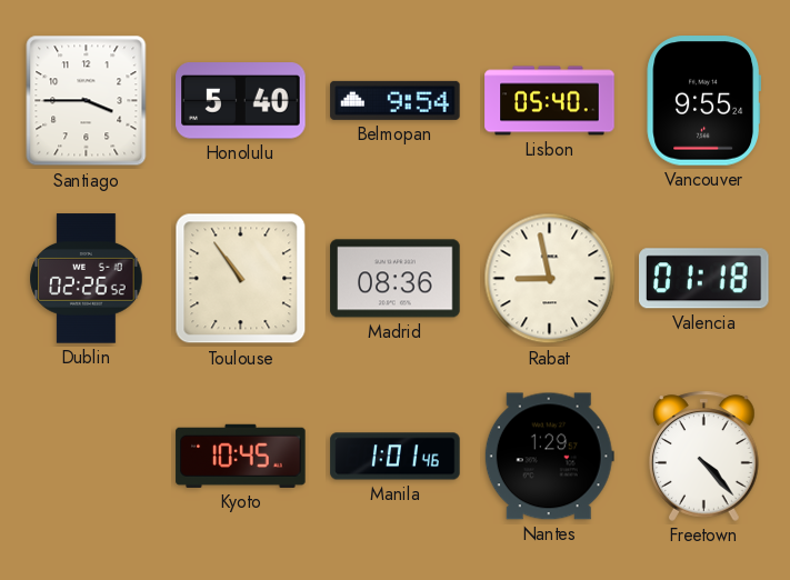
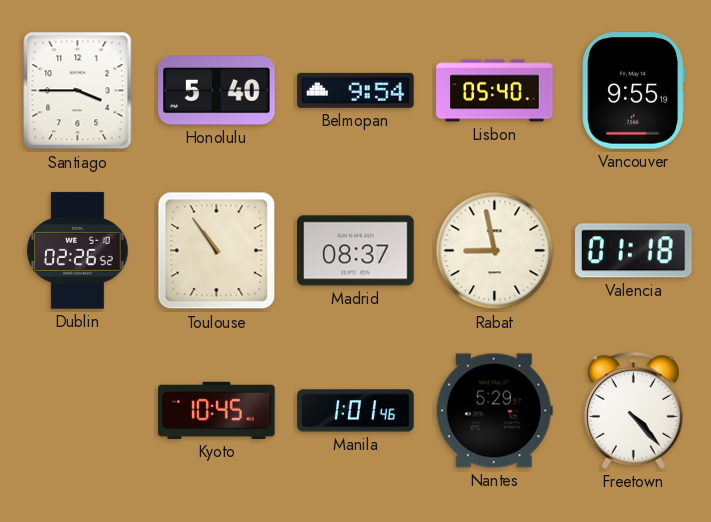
Vancouver: 9:55 -> 9:55:19 (633, 91)
Madrid: 08:36 -> 08:37 (356, 251)
Nantes: 1:29 -> 5:29 (494, 411)
